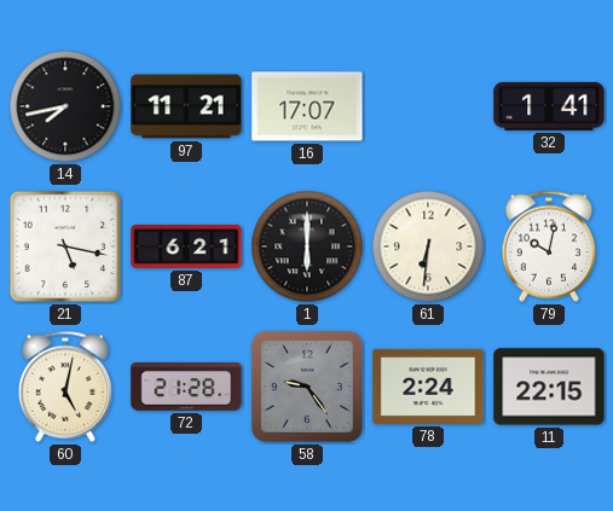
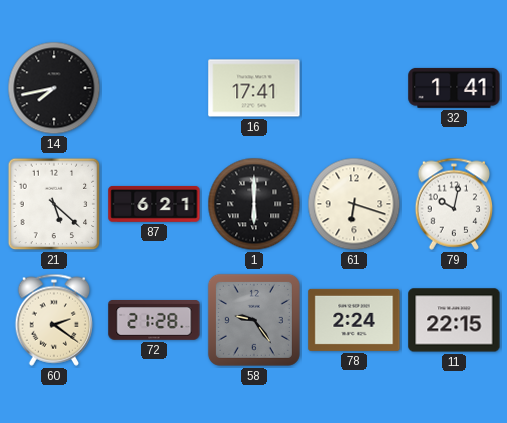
97: 11:21 -> none (186, 106)
16: 17:07 -> 17:41 (254, 88)
21: 5:17 -> 5:22 (54, 204)
61: 6:31 -> 6:18 (354, 204)
60: 5:02 -> 2:21 (54, 320)
